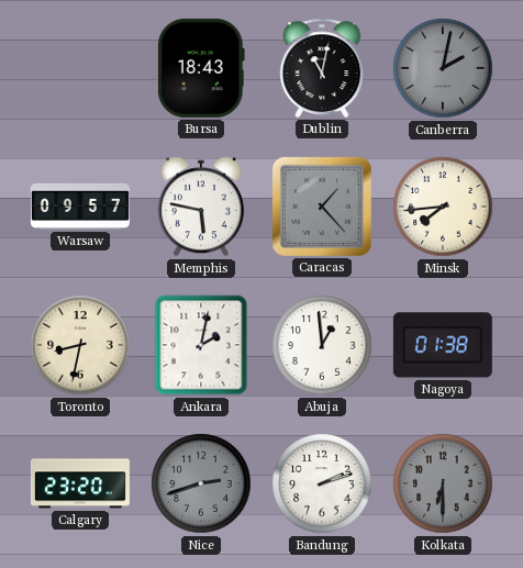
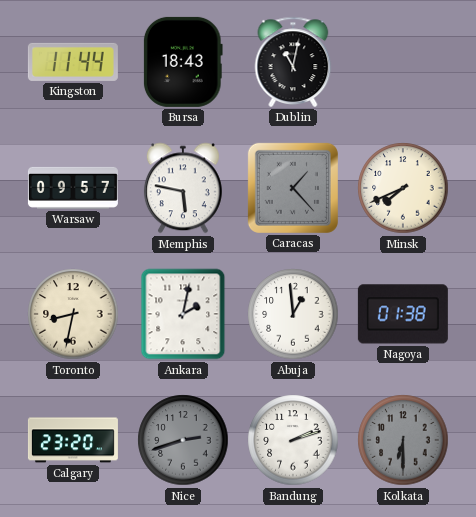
Kingston: none -> 11:44 (73, 62)
Canberra: 2:02 -> none (443, 68)
Minsk: 7:44 -> 7:41 (403, 188)
